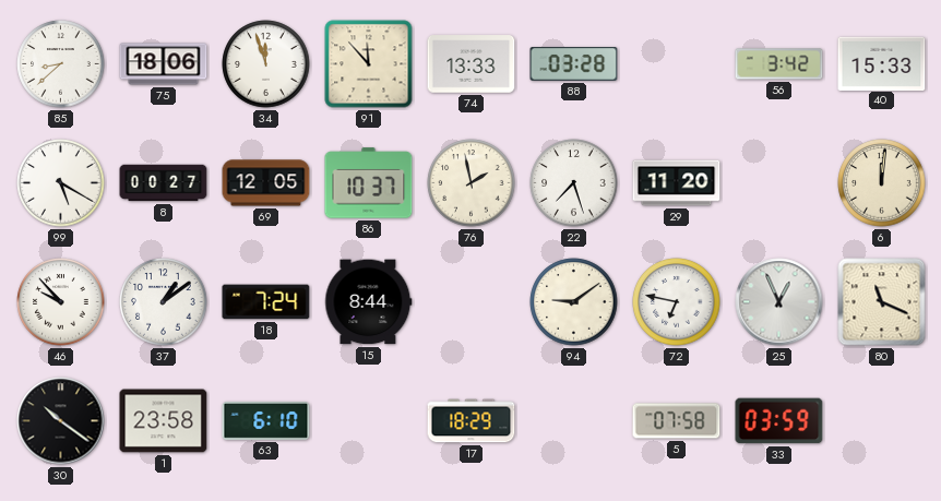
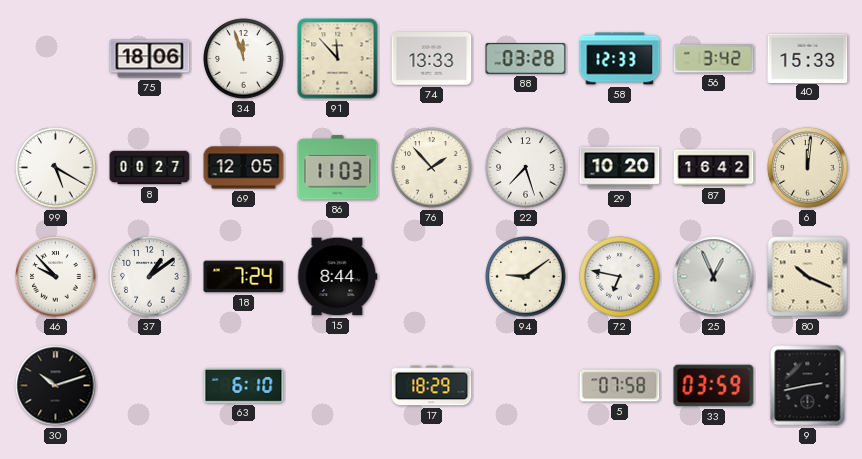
85: 8:38 -> none (61, 64)
58: none -> 12:33 (620, 59)
86: 10:37 -> 11:03 (338, 168)
76: 1:58 -> 1:53 (432, 168)
29: 11:20 -> 10:20 (620, 168)
87: none -> 16:42 (714, 168)
80: 11:19 -> 10:19 (808, 277)
30: 10:21 -> 10:12 (56, 386)
1: 23:58 -> none (164, 421)
9: none -> 2:43 (808, 386)
